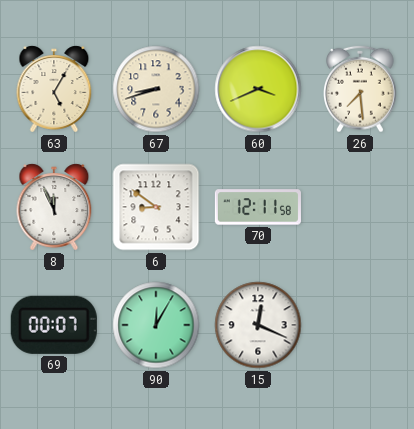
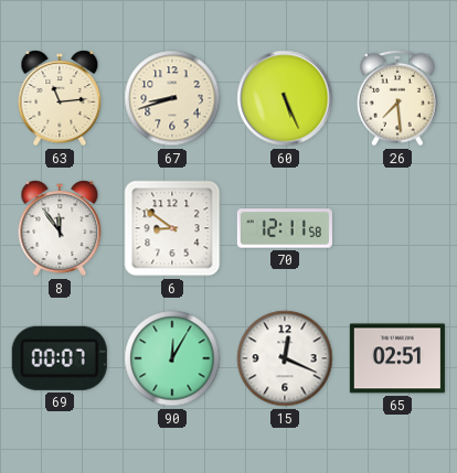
63: 5:05 -> 11:14 (60, 98)
60: 3:41 -> 5:26 (285, 98)
8: 11:56 -> 11:54 (60, 228)
65: none -> 02:51 (397, 358)
